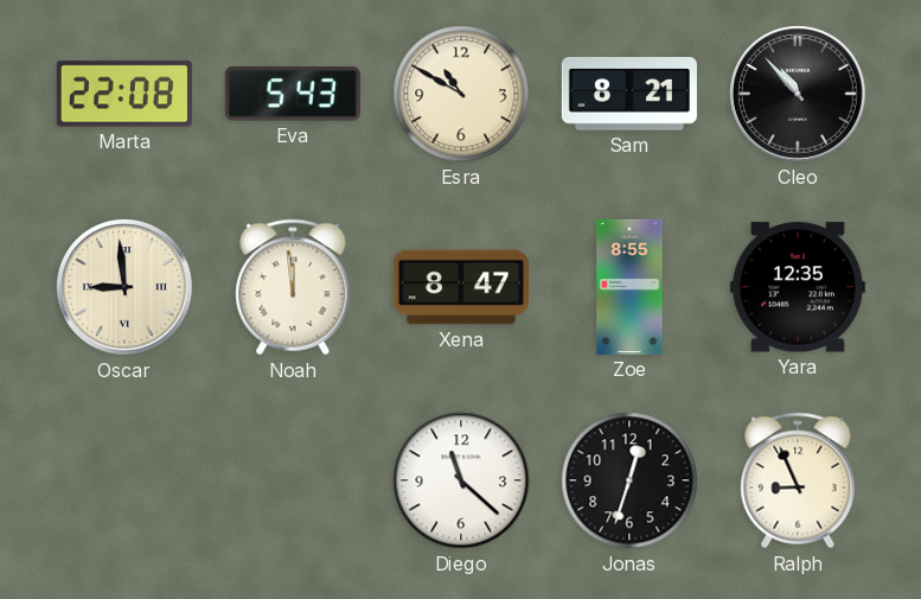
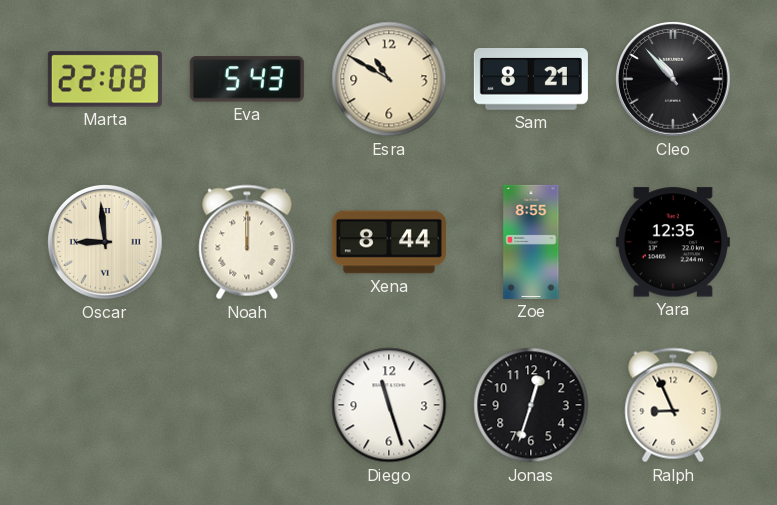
Noah: 11:59 -> 12:00 (247, 242)
Xena: 8:47 -> 8:44 (389, 242)
Diego: 11:22 -> 11:27 (389, 405)
